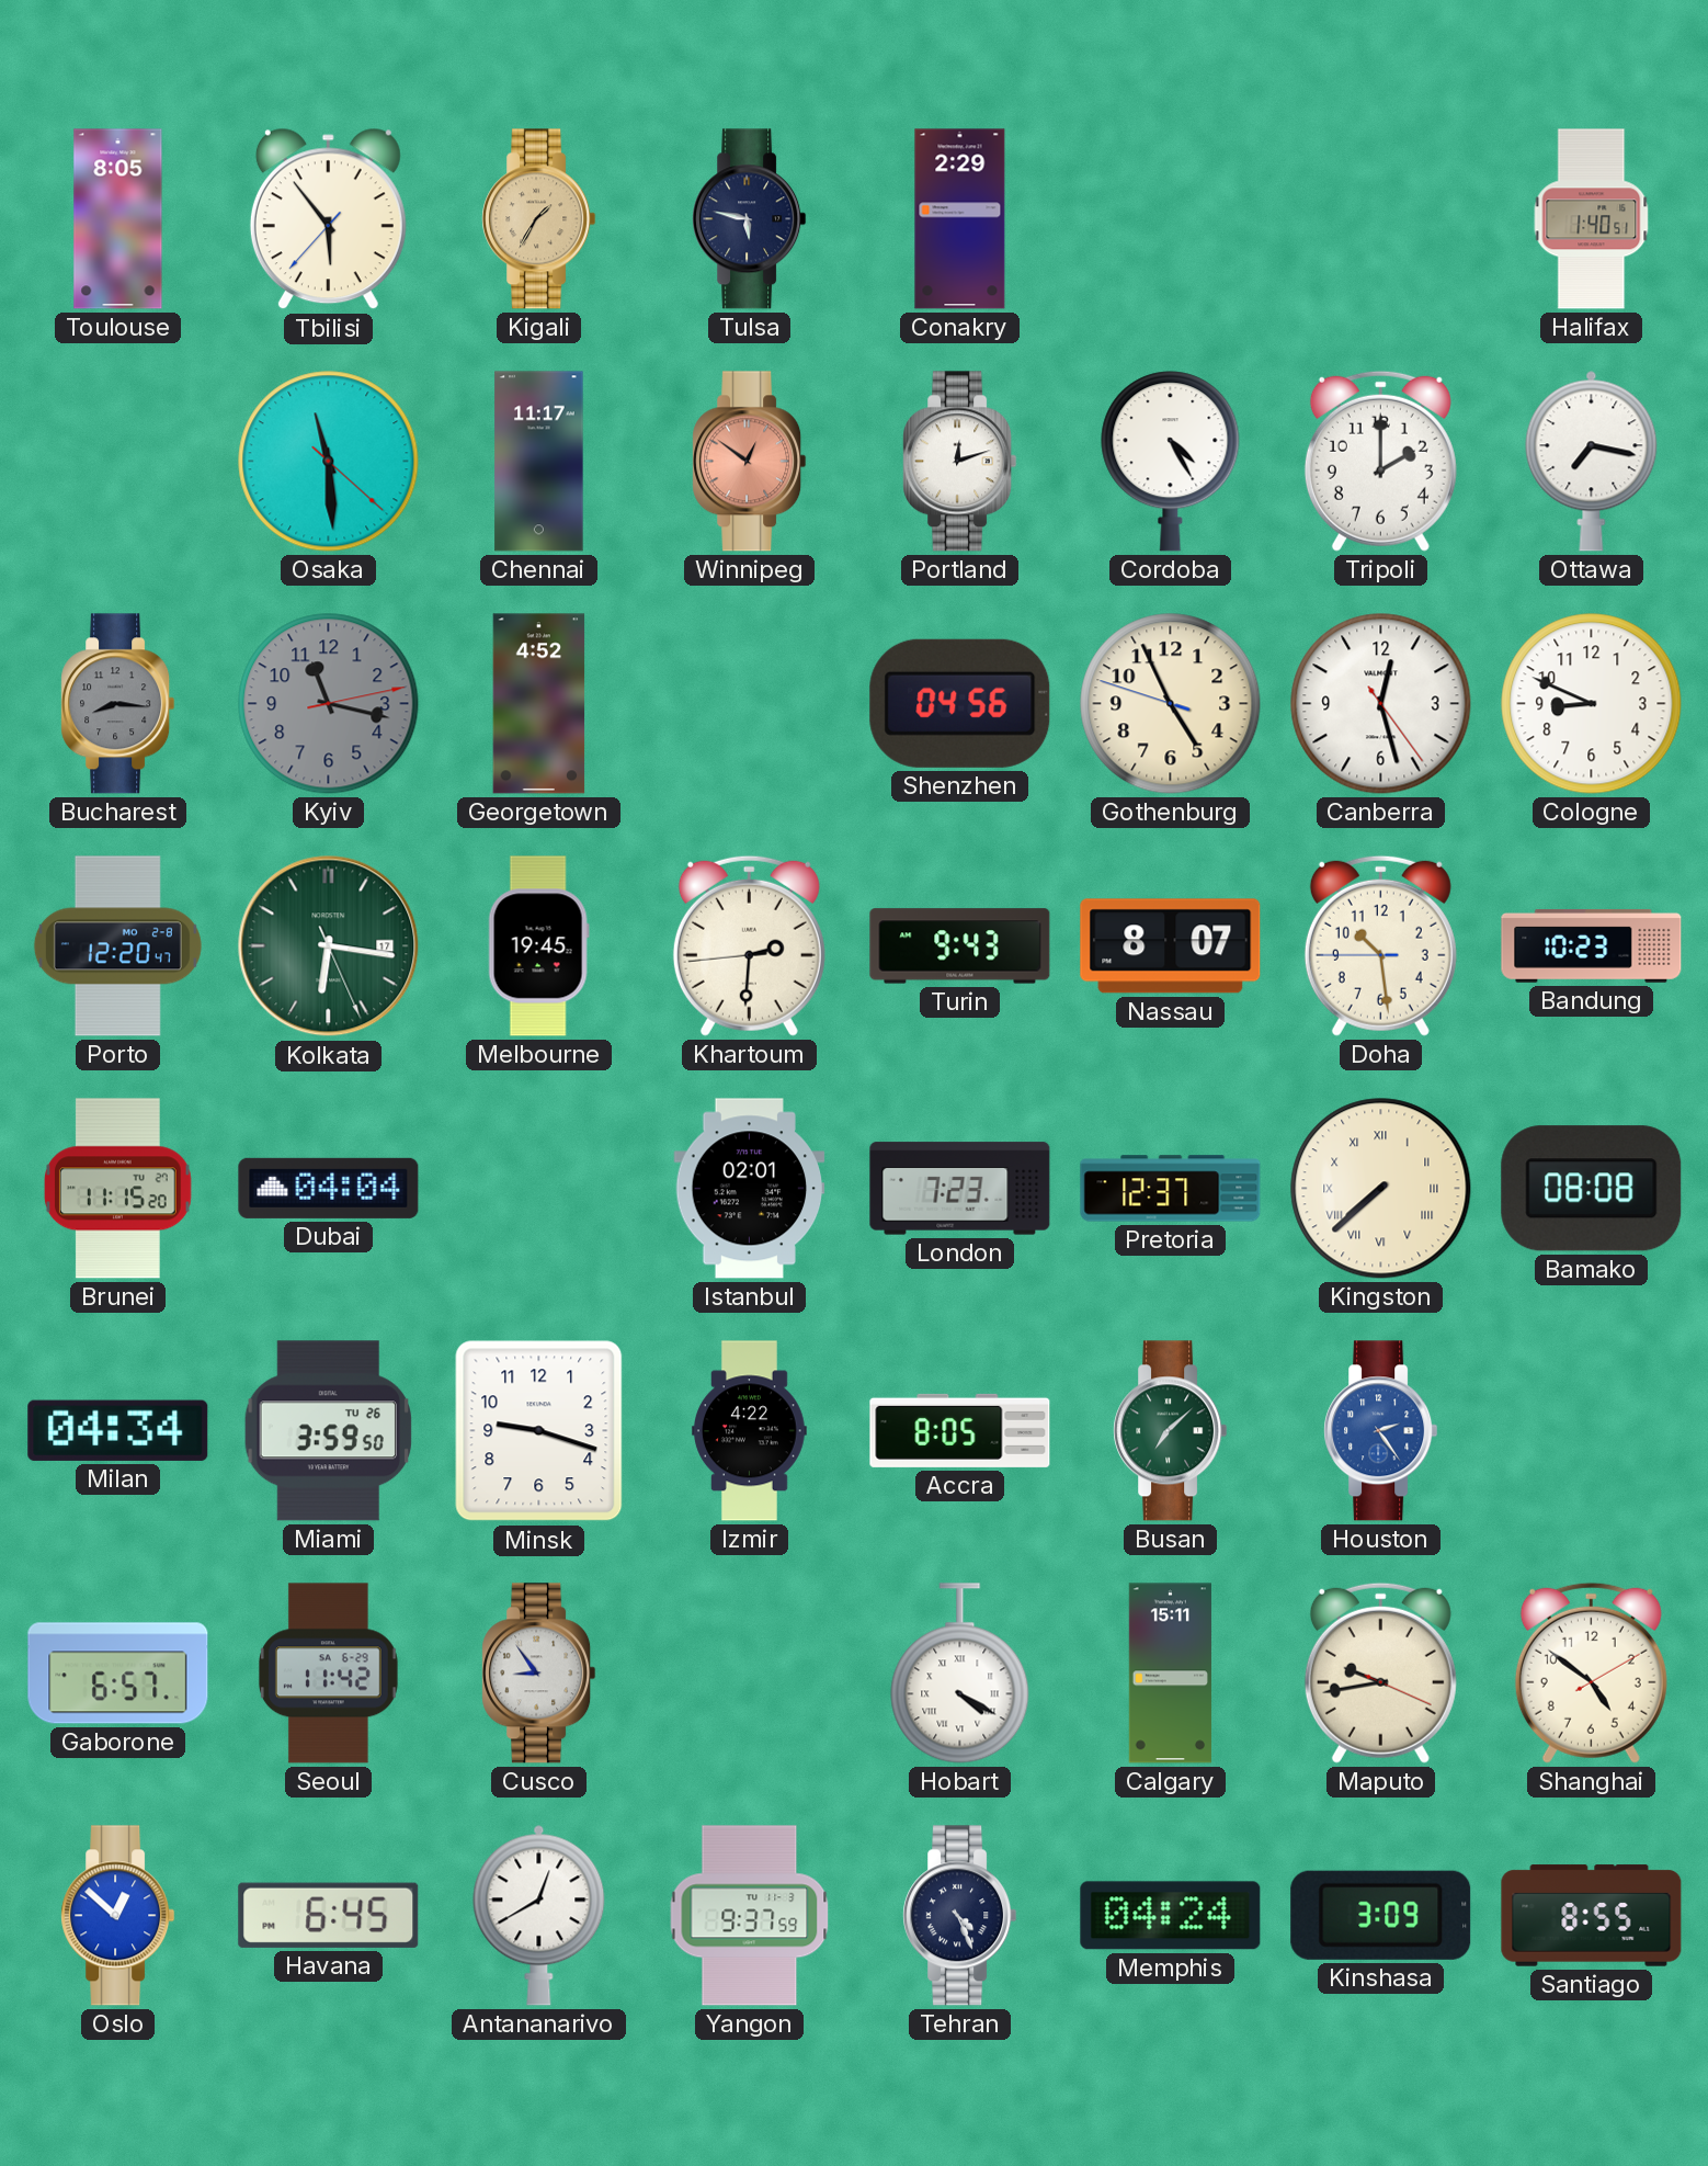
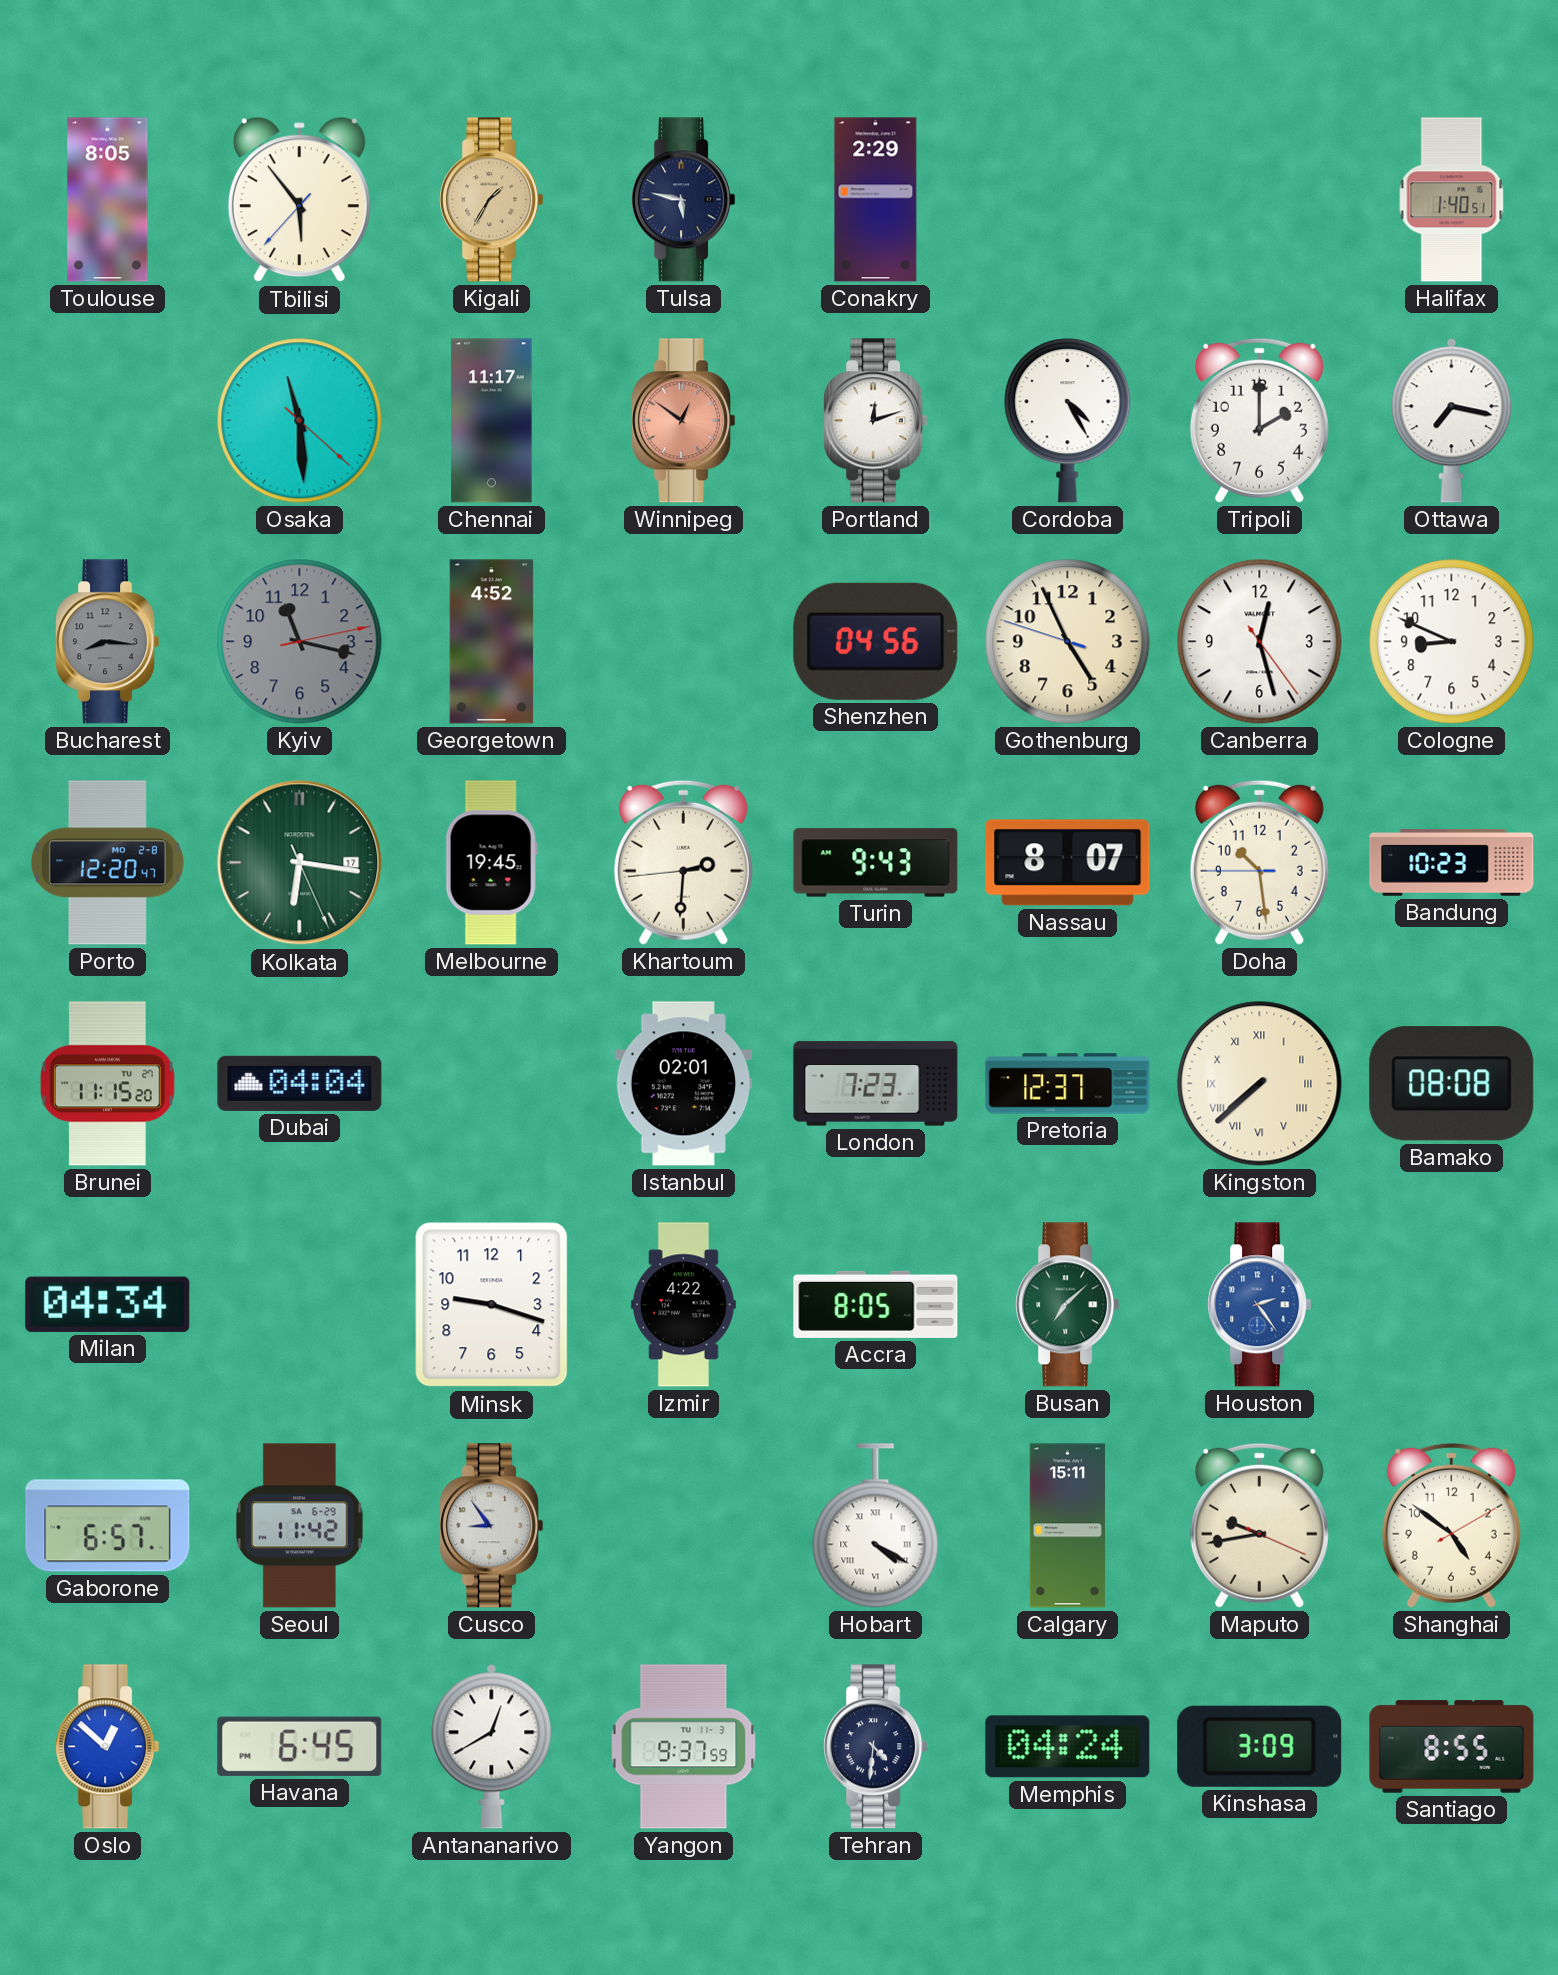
Miami: 3:59 -> none (329, 1431)
Tehran: 4:26 -> 4:31 (876, 1747)
